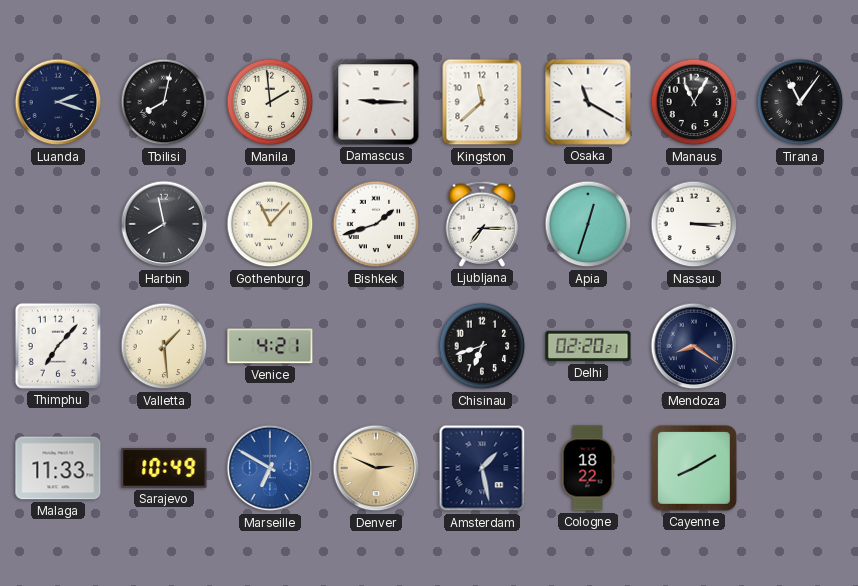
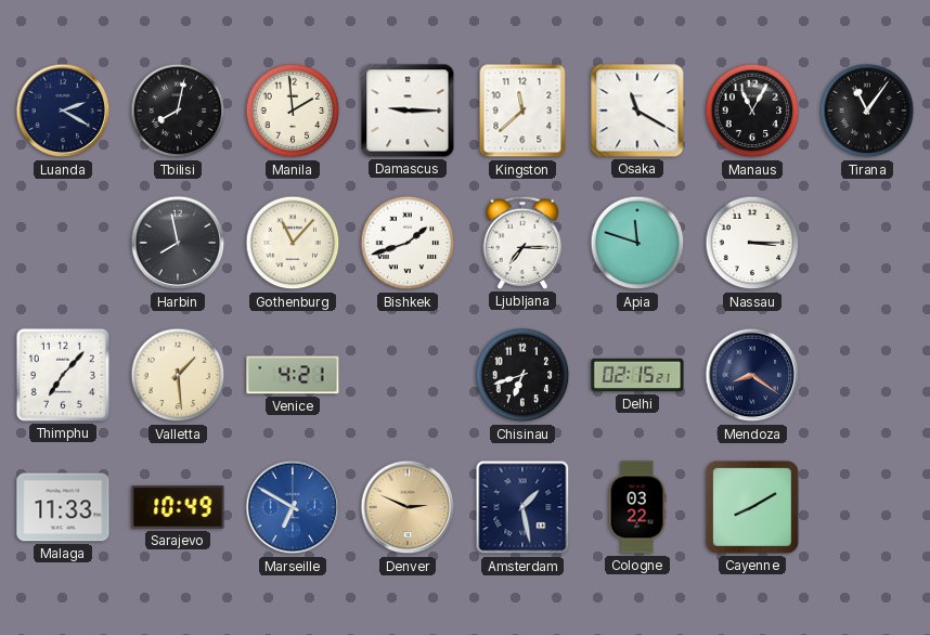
Luanda: 2:18 -> 2:20 (63, 111)
Apia: 12:33 -> 11:48 (637, 243)
Delhi: 02:20 -> 02:15 (637, 375)
Cologne: 18:22 -> 03:22 (637, 507)
